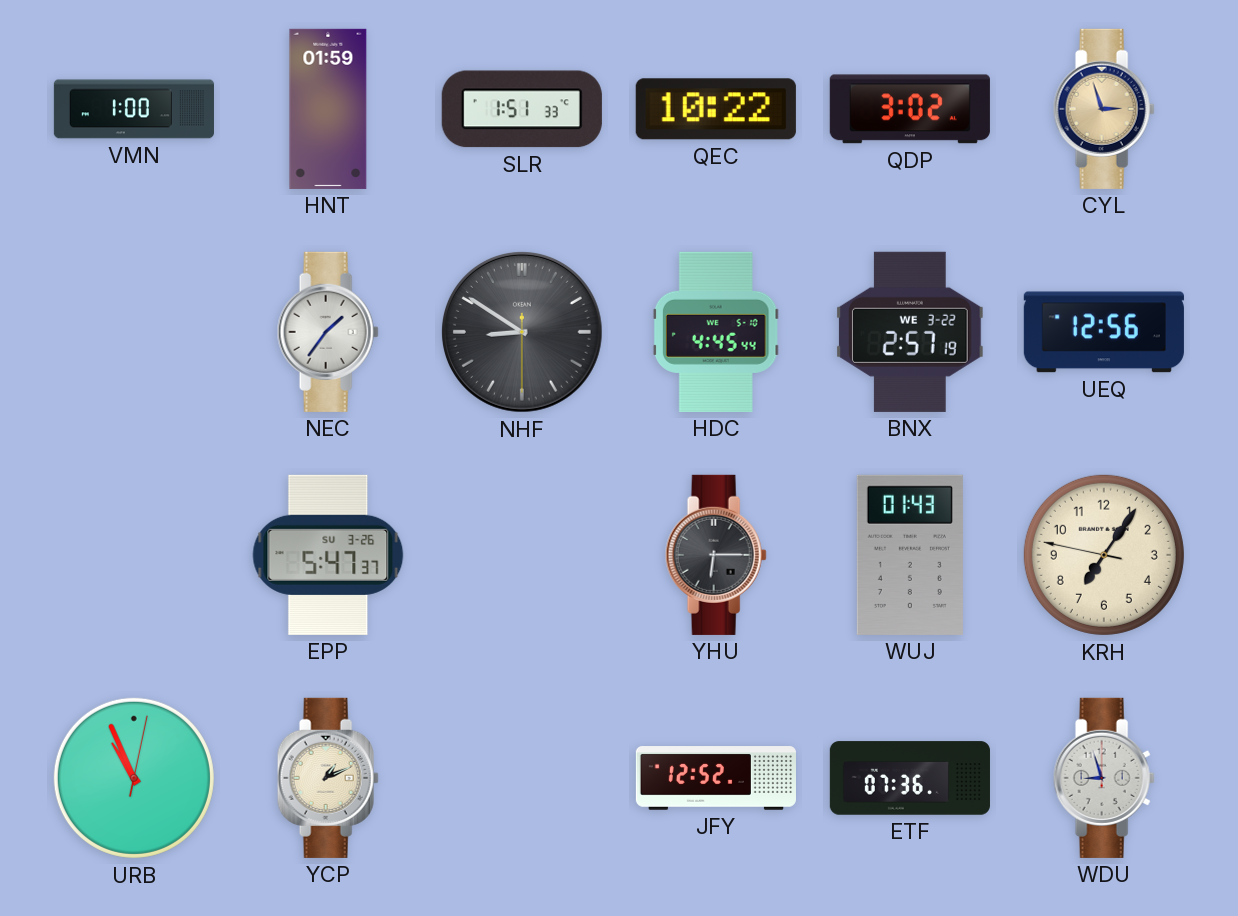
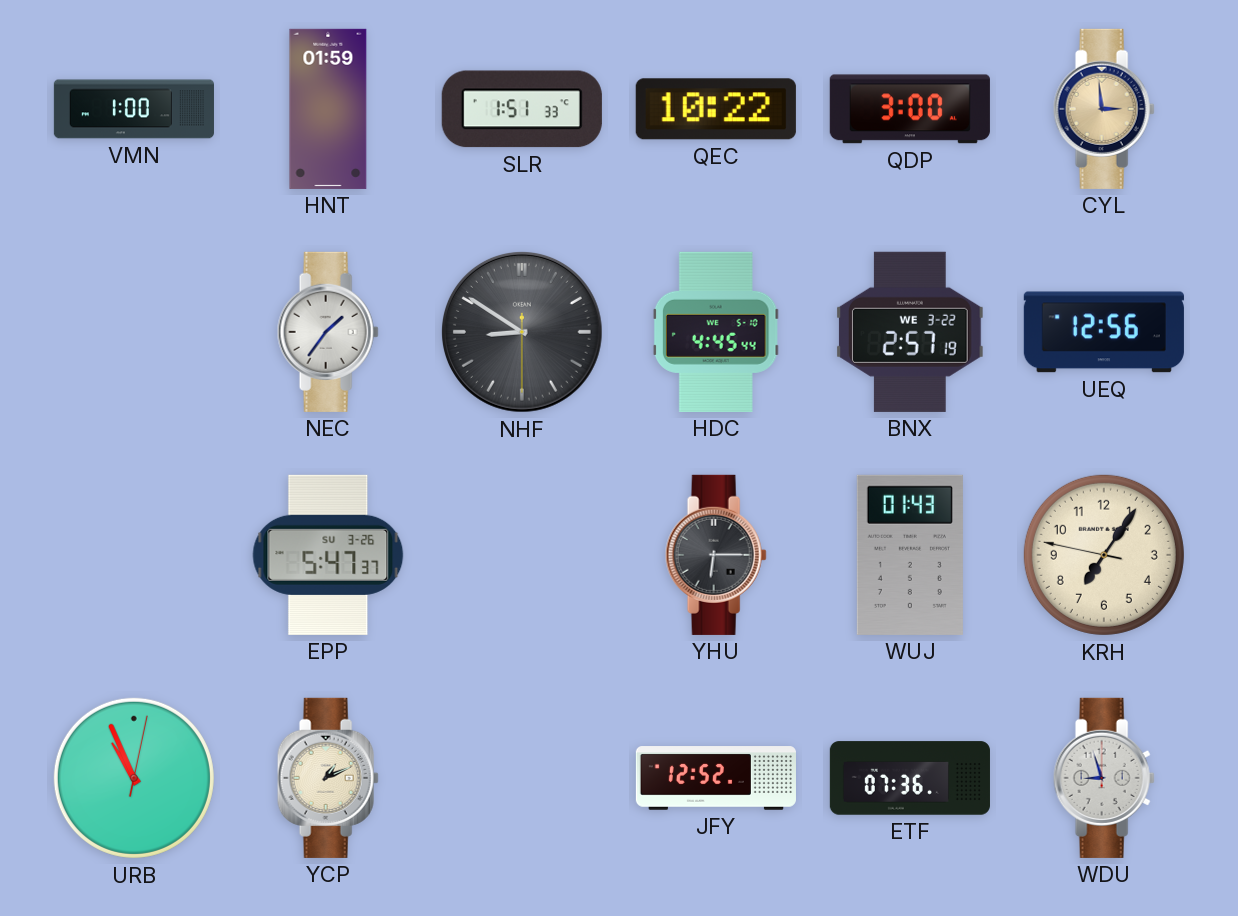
QDP: 3:02 -> 3:00 (910, 109)
CYL: 2:57 -> 2:59 (1104, 109)
